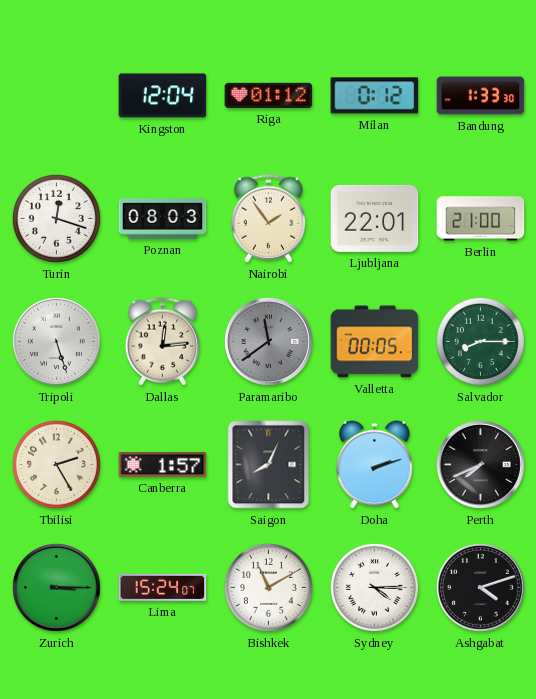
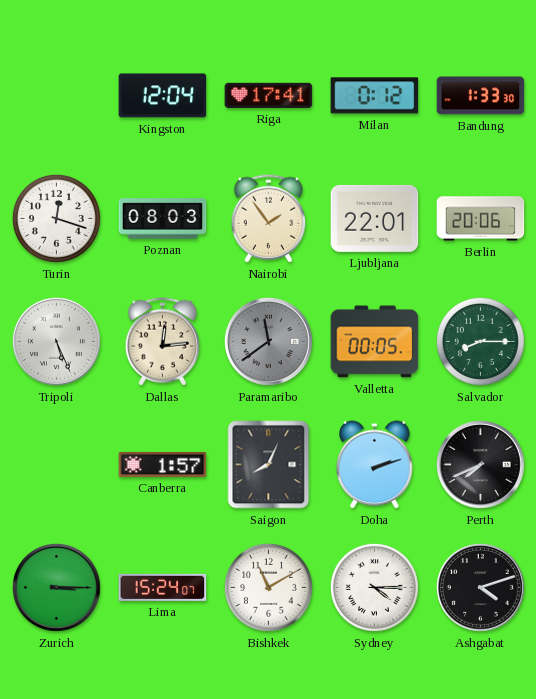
Riga: 01:12 -> 17:41 (269, 95)
Berlin: 21:00 -> 20:06 (481, 219)
Tripoli: 5:27 -> 5:26 (56, 341)
Tbilisi: 2:25 -> none (56, 464)
